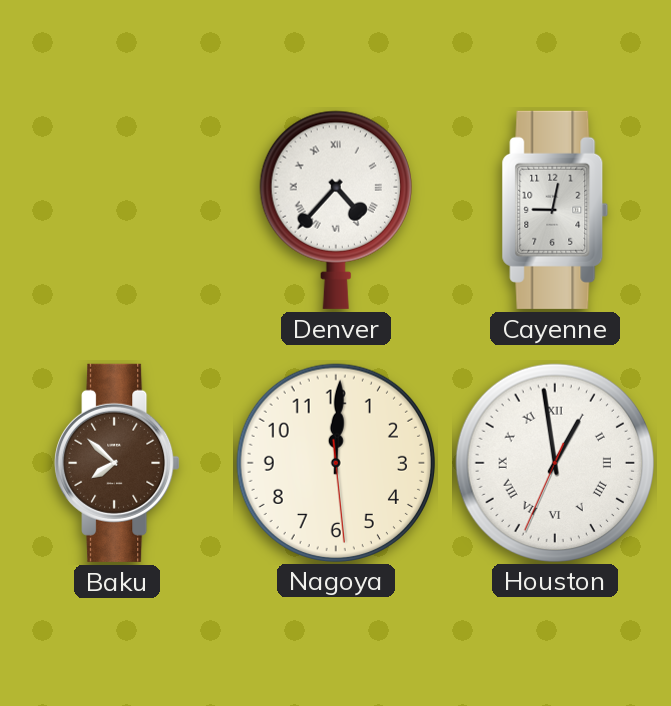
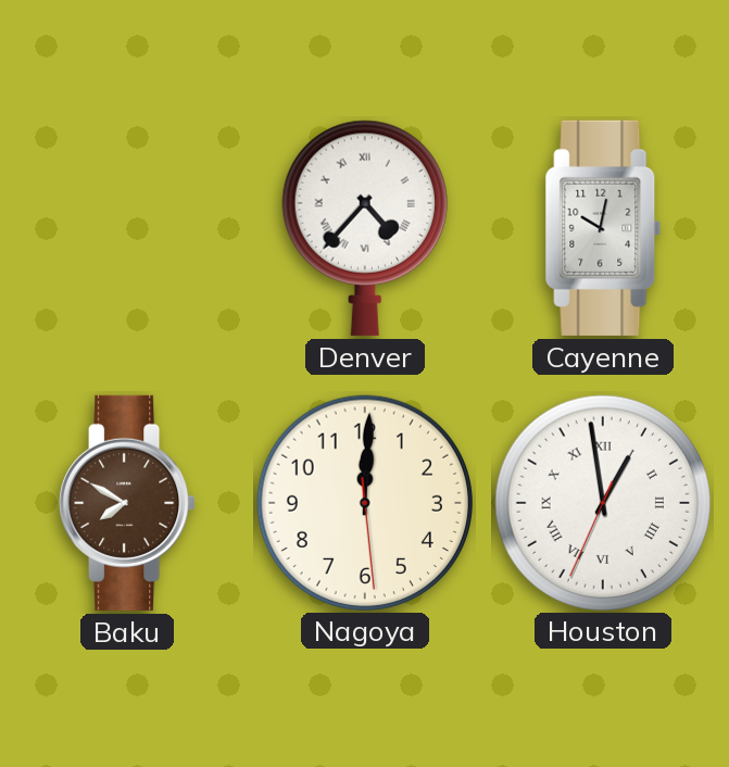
Cayenne: 9:02 -> 10:02 (603, 228)
Baku: 7:52 -> 7:50 (127, 503)
